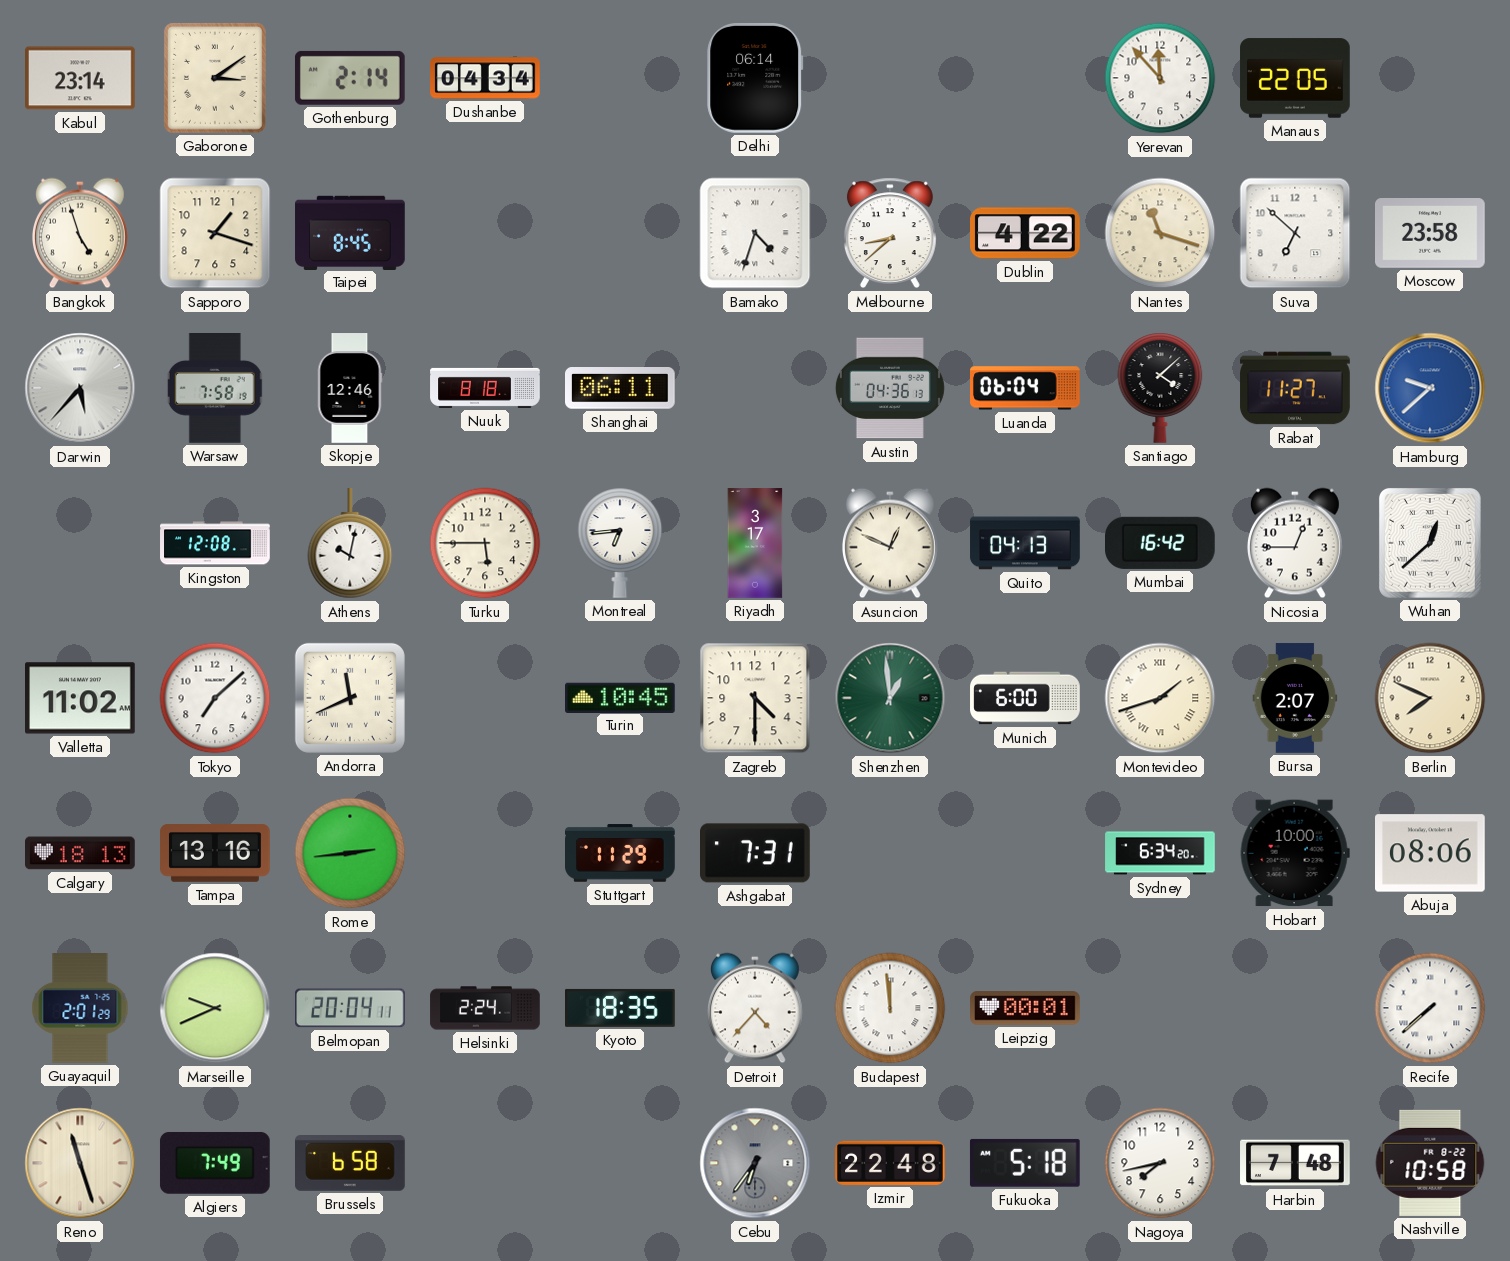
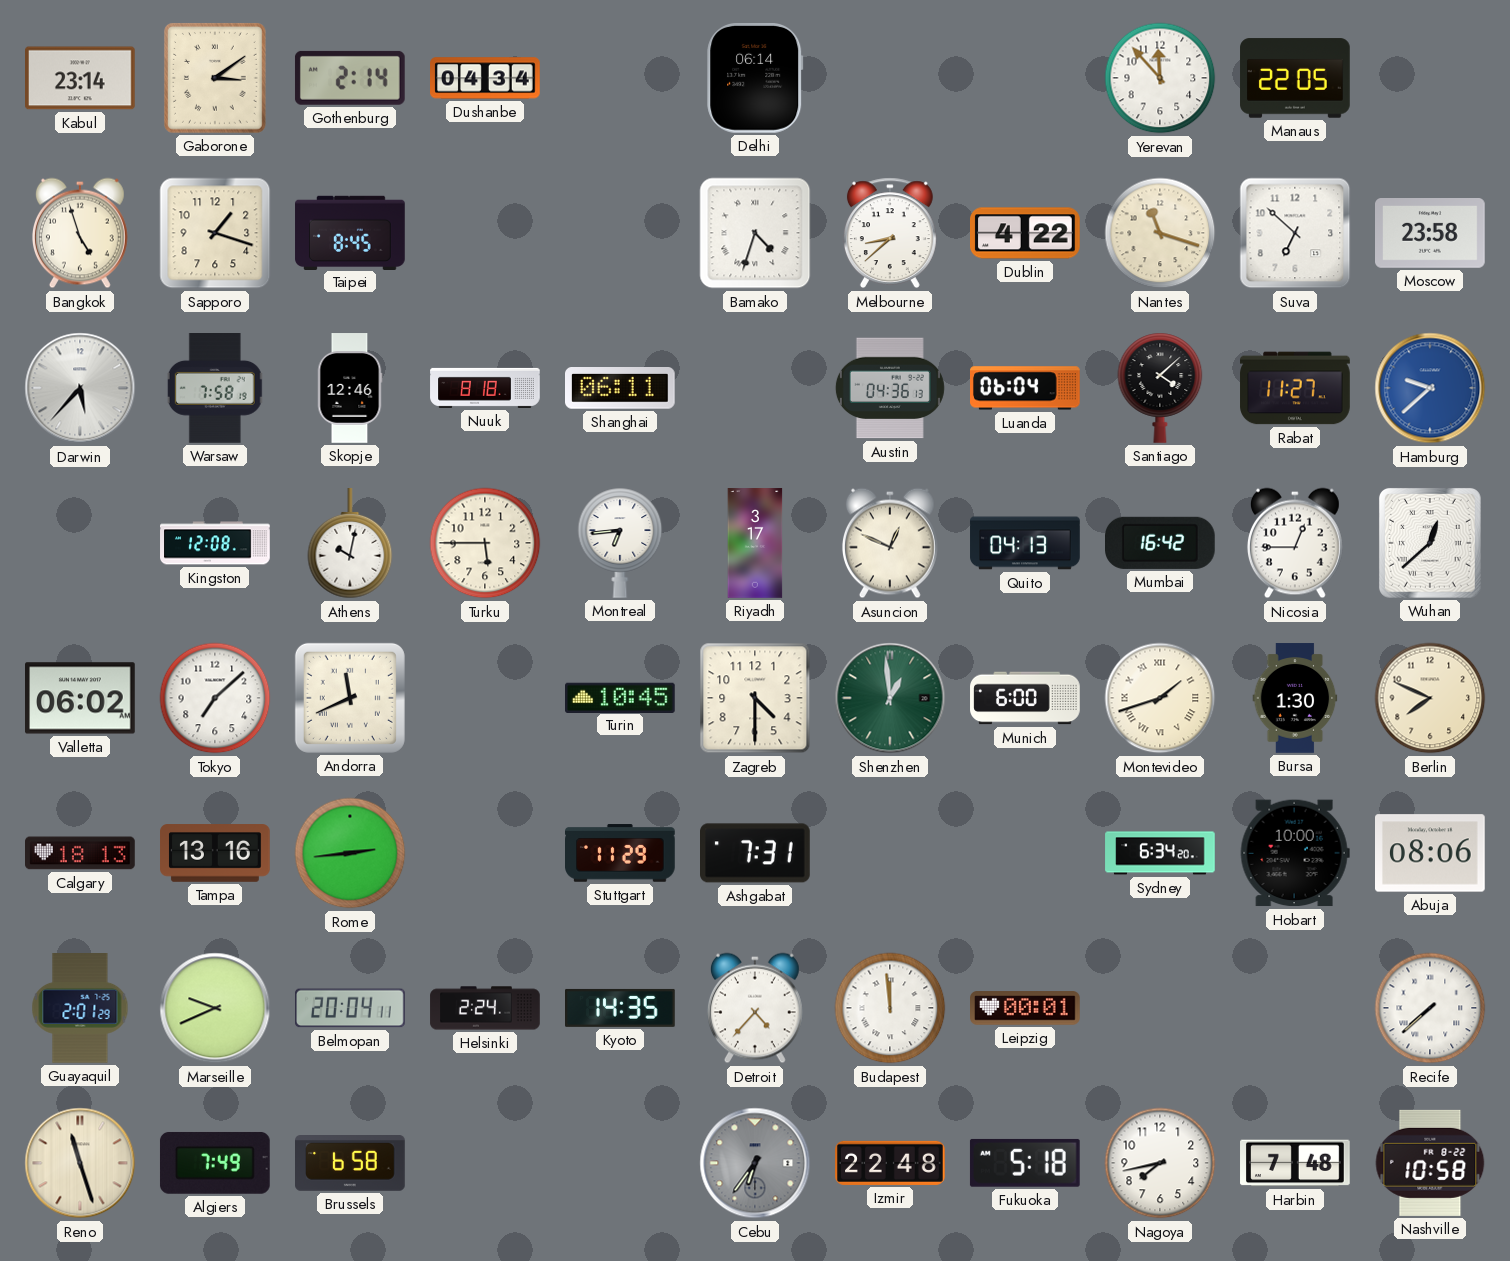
Valletta: 11:02 -> 06:02 (81, 698)
Bursa: 2:07 -> 1:30 (1295, 698)
Kyoto: 18:35 -> 14:35 (621, 1008)
